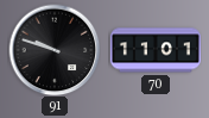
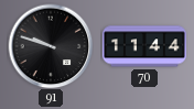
70: 11:01 -> 11:44 (144, 46)
